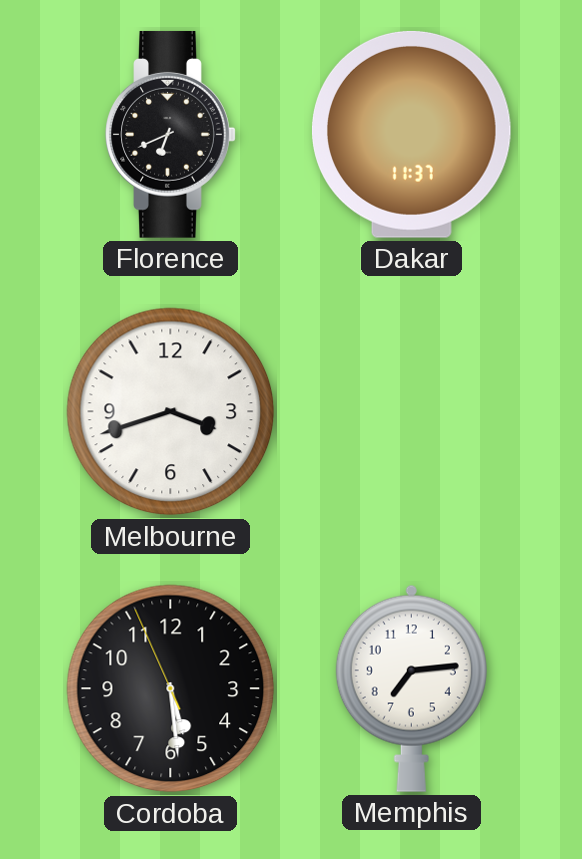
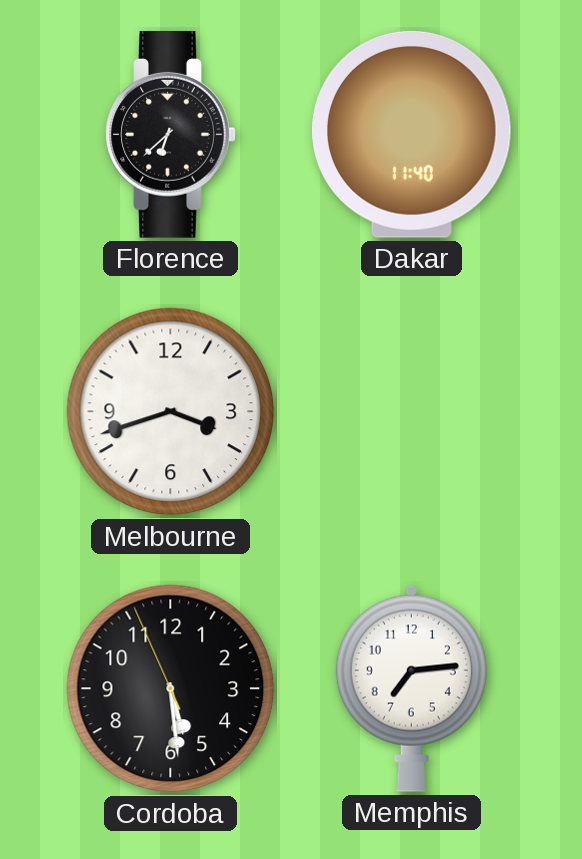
Florence: 6:41 -> 6:38 (171, 134)
Dakar: 11:37 -> 11:40 (411, 134)
